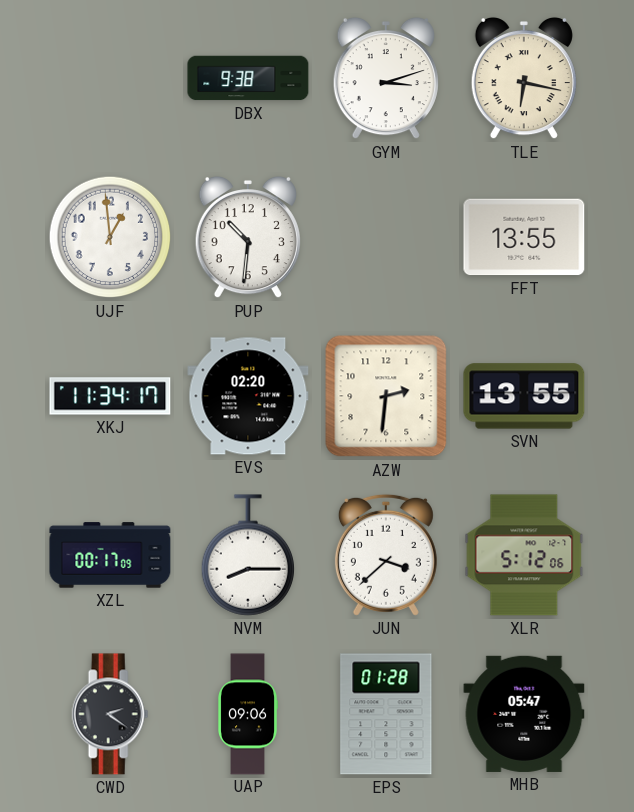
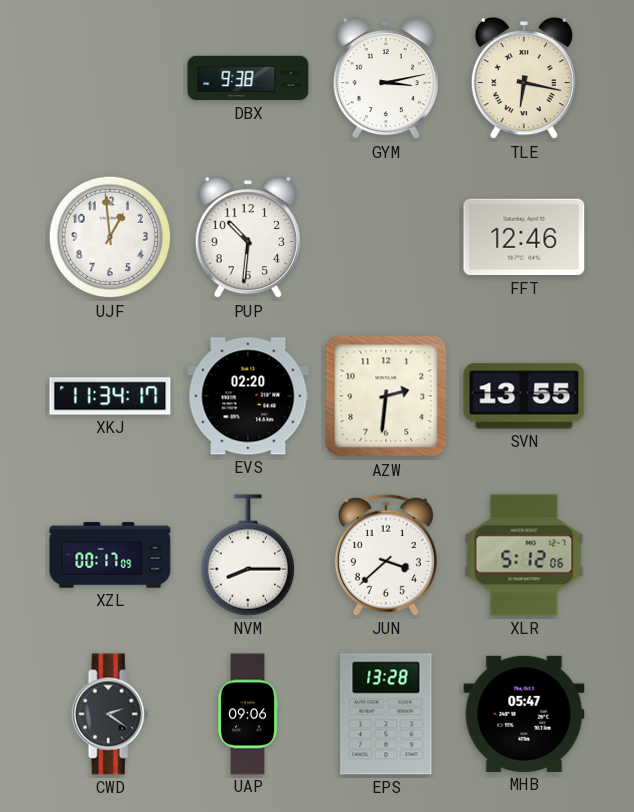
GYM: 3:12 -> 3:13 (386, 78)
FFT: 13:55 -> 12:46 (524, 237)
EPS: 01:28 -> 13:28 (386, 714)
